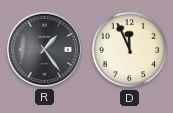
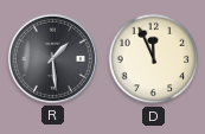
R: 1:24 -> 1:29 (52, 58)
